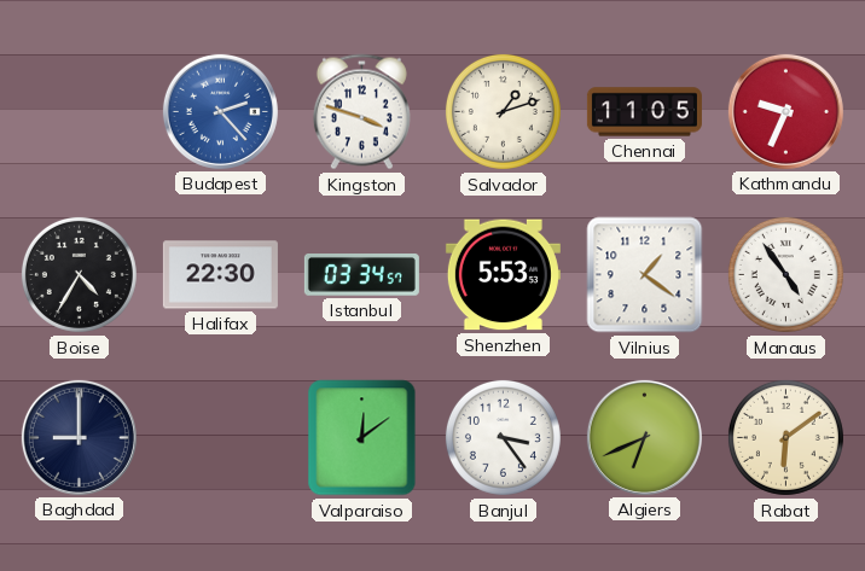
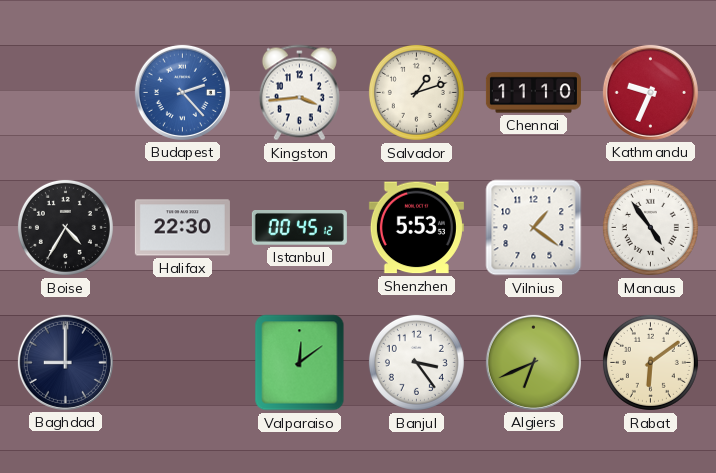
Kingston: 3:48 -> 3:44 (299, 93)
Chennai: 11:05 -> 11:10 (533, 93)
Istanbul: 03:34 -> 00:45 (299, 228)
